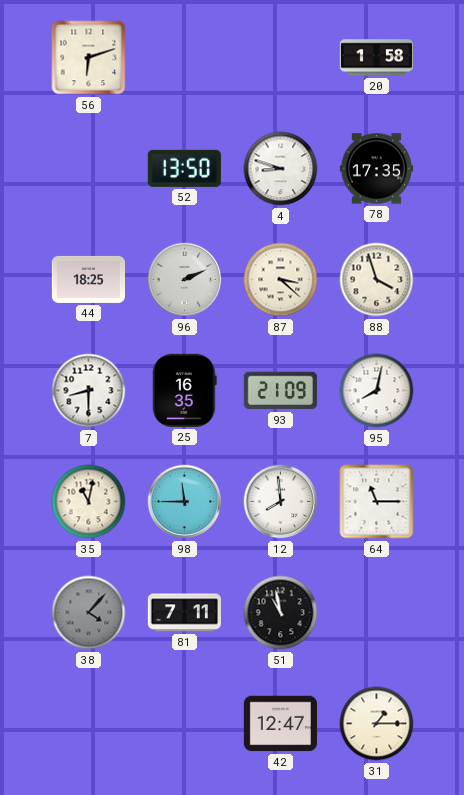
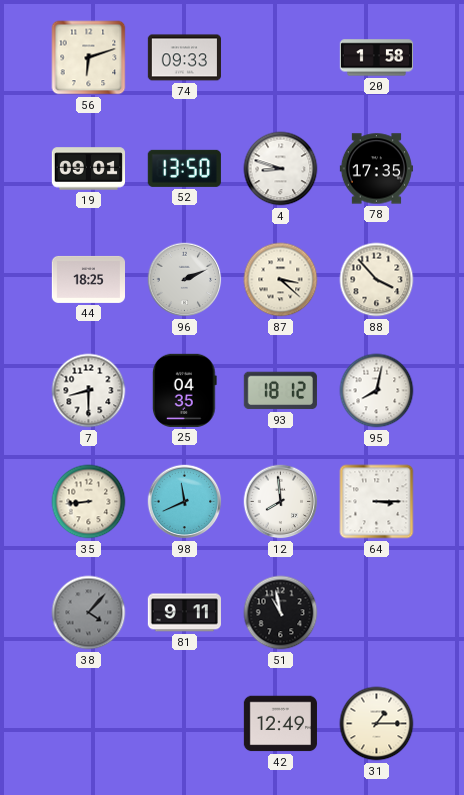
74: none -> 09:33 (184, 58)
19: none -> 09:01 (88, 169)
88: 3:57 -> 3:53 (377, 280)
25: 16:35 -> 04:35 (184, 390)
93: 21:09 -> 18:12 (280, 391)
35: 11:02 -> 8:44 (89, 502)
98: 11:45 -> 11:41 (185, 502)
64: 11:15 -> 3:15 (377, 502)
81: 7:11 -> 9:11 (184, 613)
42: 12:47 -> 12:49 (280, 724)
